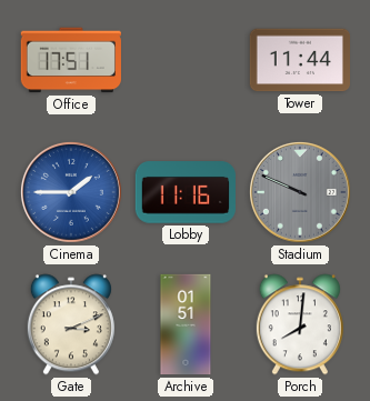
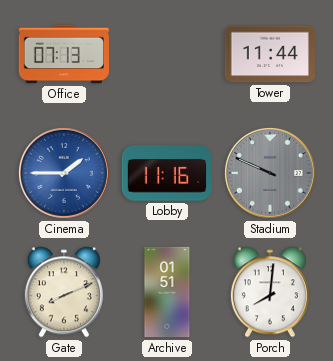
Office: 17:51 -> 07:13 (64, 54)
Gate: 3:11 -> 8:11 (64, 292)
